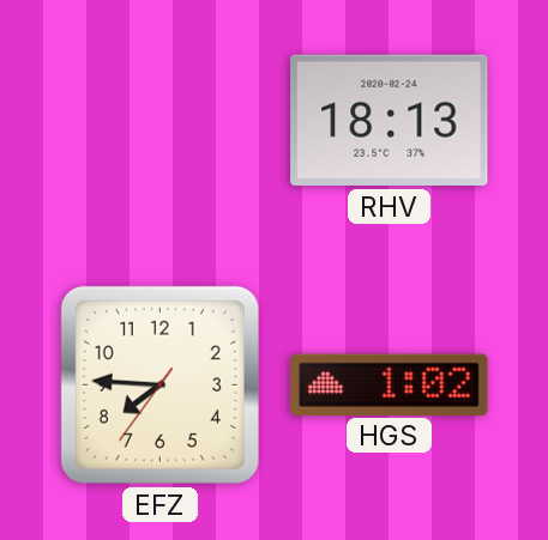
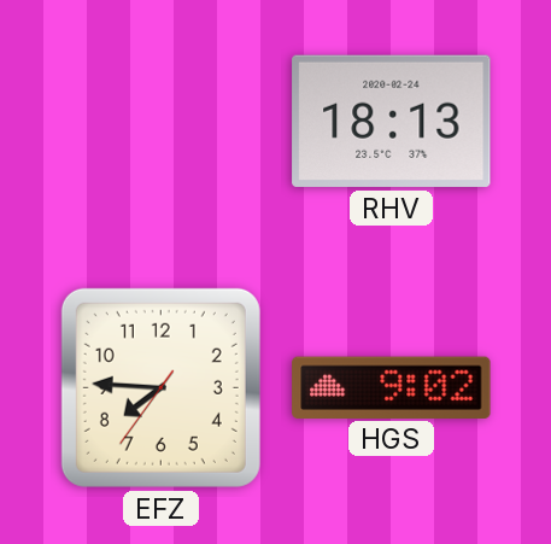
HGS: 1:02 -> 9:02 (392, 387)
